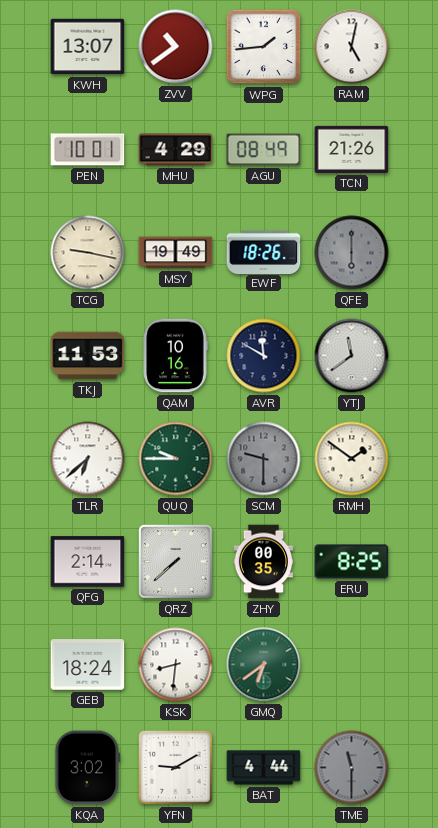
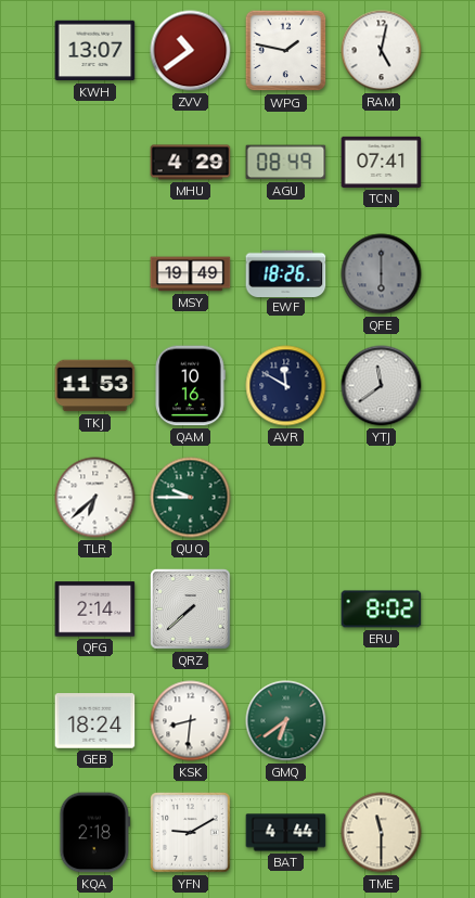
WPG: 1:44 -> 1:47 (286, 51)
PEN: 10:01 -> none (88, 150)
TCN: 21:26 -> 07:41 (382, 162)
TCG: 9:17 -> none (88, 253)
SCM: 9:30 -> none (264, 459)
RMH: 1:51 -> none (352, 459)
ZHY: 00:35 -> none (264, 562)
ERU: 8:25 -> 8:02 (382, 610)
KQA: 3:02 -> 2:18 (95, 833)
TME dial: grey -> cream (382, 833)
